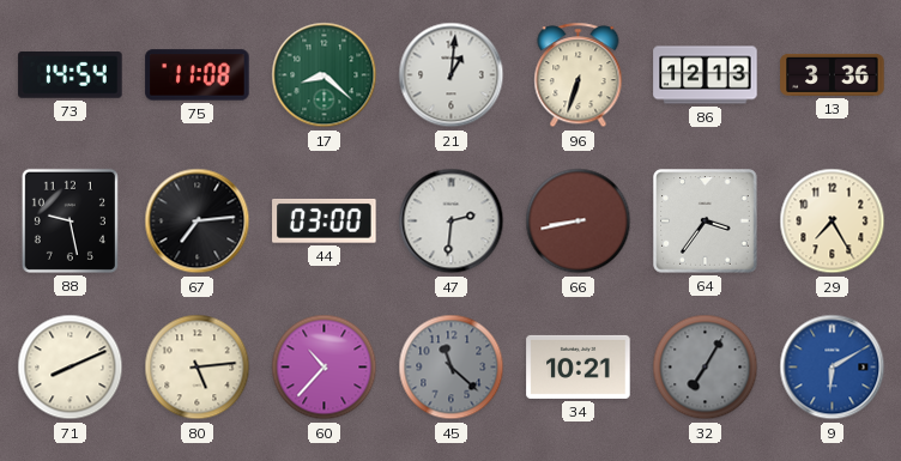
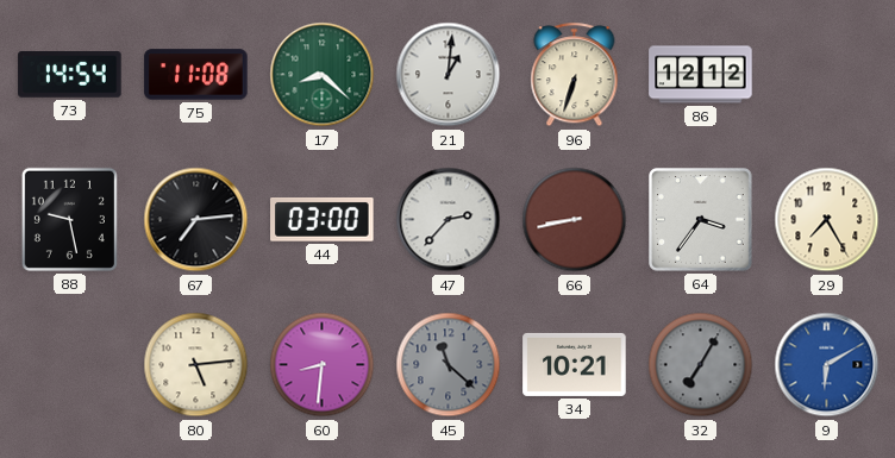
86: 12:13 -> 12:12 (701, 75)
13: 3:36 -> none (833, 74)
47: 2:31 -> 2:37 (449, 220)
71: 8:11 -> none (71, 368)
60: 10:37 -> 8:31 (323, 365)
